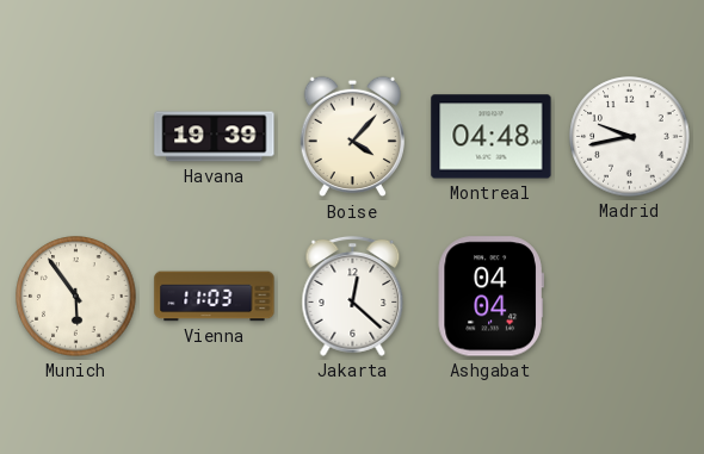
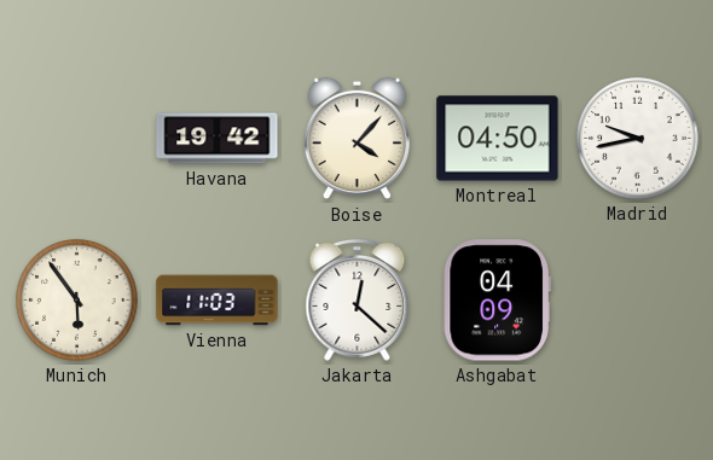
Havana: 19:39 -> 19:42 (218, 139)
Montreal: 04:48 -> 04:50 (498, 139)
Ashgabat: 04:04 -> 04:09 (497, 301)
